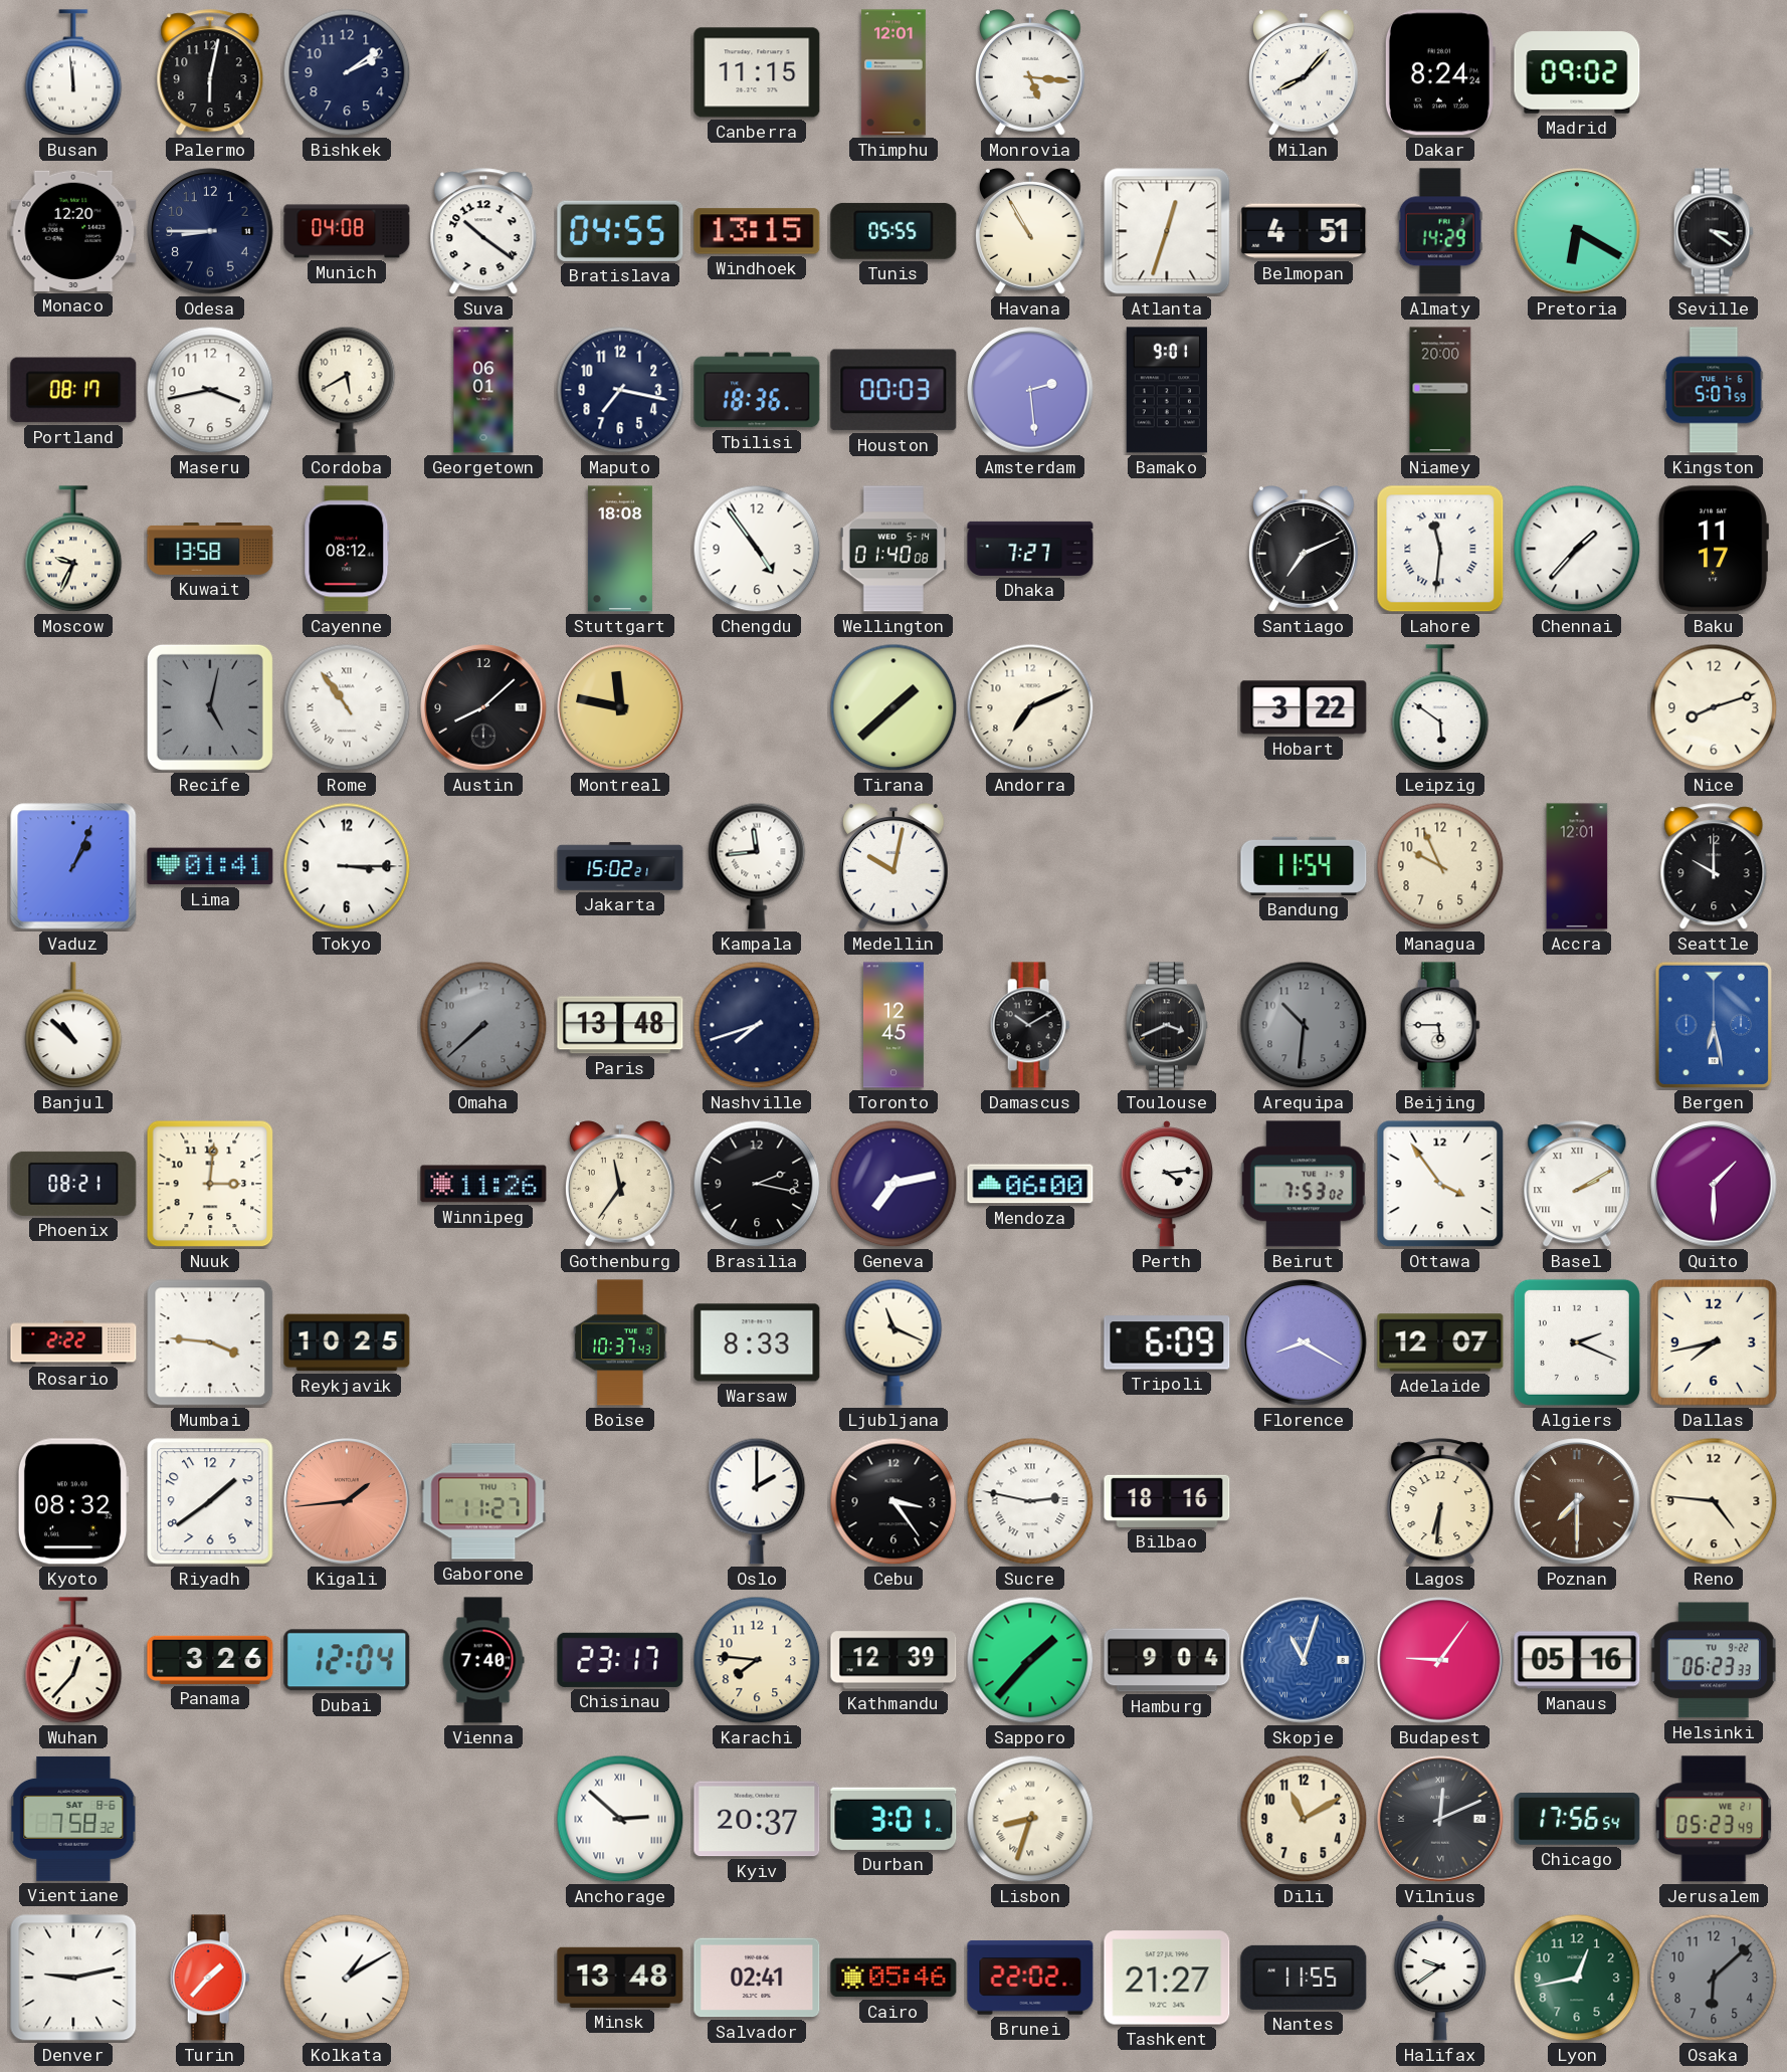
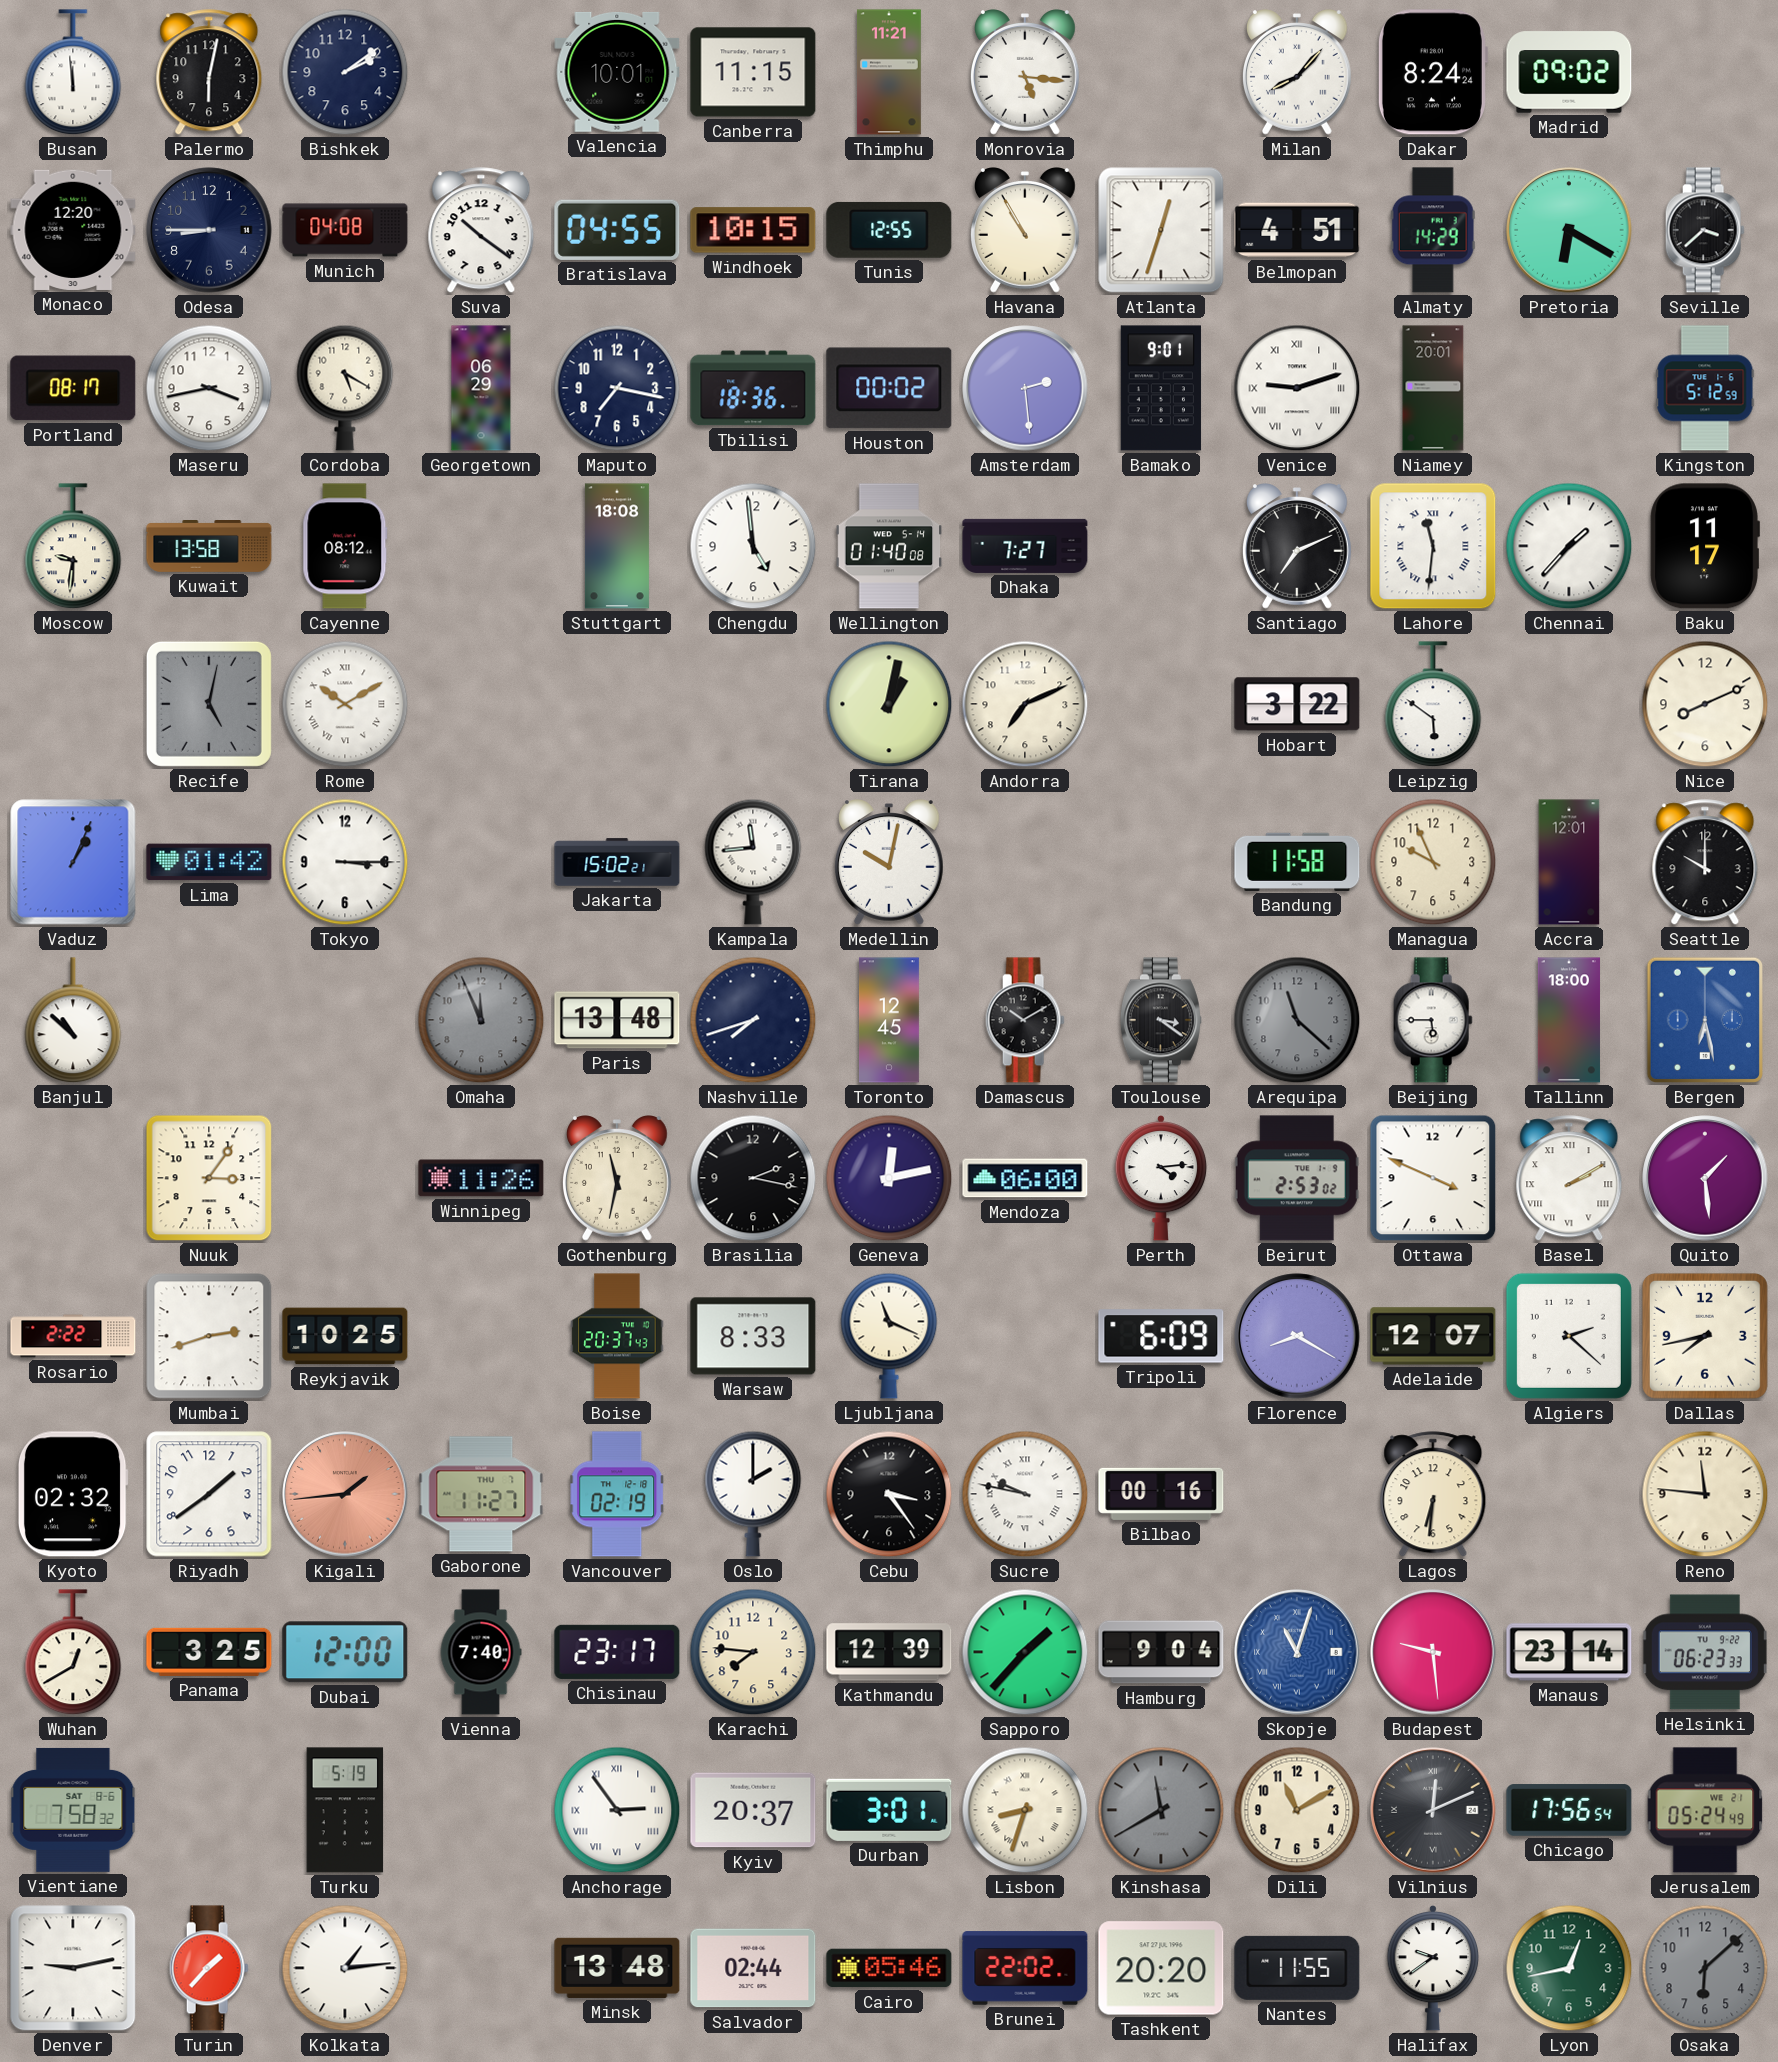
Valencia: none -> 10:01 (617, 72)
Thimphu: 12:01 -> 11:21 (889, 72)
Windhoek: 13:15 -> 10:15 (753, 230)
Tunis: 05:55 -> 12:55 (889, 230)
Seville: 3:21 -> 3:38 (1705, 230)
Cordoba: 5:40 -> 5:20 (345, 388)
Georgetown: 06:01 -> 06:29 (481, 388)
Houston: 00:03 -> 00:02 (889, 388)
Venice: none -> 9:12 (1297, 388)
Niamey: 20:00 -> 20:01 (1433, 388)
Kingston: 5:07 -> 5:12 (1705, 388)
Moscow: 9:34 -> 9:31 (73, 547)
Chengdu: 4:54 -> 4:59 (753, 546)
Rome: 10:54 -> 10:10 (345, 704)
Austin: 8:08 -> none (483, 707)
Montreal: 11:47 -> none (620, 707)
Tirana: 1:38 -> 1:02 (889, 704)
Nice: 8:12 -> 8:11 (1705, 704)
Lima: 01:41 -> 01:42 (209, 862)
Bandung: 11:54 -> 11:58 (1297, 862)
Omaha: 7:38 -> 11:56 (481, 1020)
Toulouse: 3:41 -> 3:21 (1161, 1020)
Arequipa: 10:31 -> 11:22 (1297, 1020)
Tallinn: none -> 18:00 (1569, 1020)
Phoenix: 08:21 -> none (73, 1184)
Nuuk: 3:01 -> 3:06 (209, 1178)
Gothenburg: 11:36 -> 11:32 (617, 1178)
Geneva: 7:13 -> 12:13 (889, 1178)
Beirut: 7:53 -> 2:53 (1297, 1178)
Ottawa: 3:54 -> 3:49 (1433, 1178)
Quito: 1:30 -> 1:29 (1705, 1178)
Mumbai: 3:46 -> 2:42 (209, 1336)
Boise: 10:37 -> 20:37 (617, 1336)
Algiers: 2:19 -> 2:22 (1569, 1336)
Kyoto: 08:32 -> 02:32 (73, 1494)
Vancouver: none -> 02:19 (618, 1494)
Sucre: 2:47 -> 9:47 (1025, 1494)
Bilbao: 18:16 -> 00:16 (1161, 1494)
Poznan: 7:30 -> none (1577, 1501)
Reno: 4:46 -> 11:46 (1705, 1494)
Wuhan: 12:37 -> 12:40 (73, 1653)
Panama: 3:26 -> 3:25 (209, 1652)
Dubai: 12:04 -> 12:00 (345, 1652)
Budapest: 9:06 -> 9:29 (1433, 1652)
Manaus: 05:16 -> 23:14 (1569, 1652)
Turku: none -> 5:19 (345, 1810)
Anchorage: 2:52 -> 2:54 (617, 1810)
Kinshasa: none -> 11:40 (1161, 1810)
Jerusalem: 05:23 -> 05:24 (1705, 1810)
Kolkata: 1:10 -> 1:14 (345, 1968)
Salvador: 02:41 -> 02:44 (753, 1968)
Tashkent: 21:27 -> 20:20 (1161, 1968)
